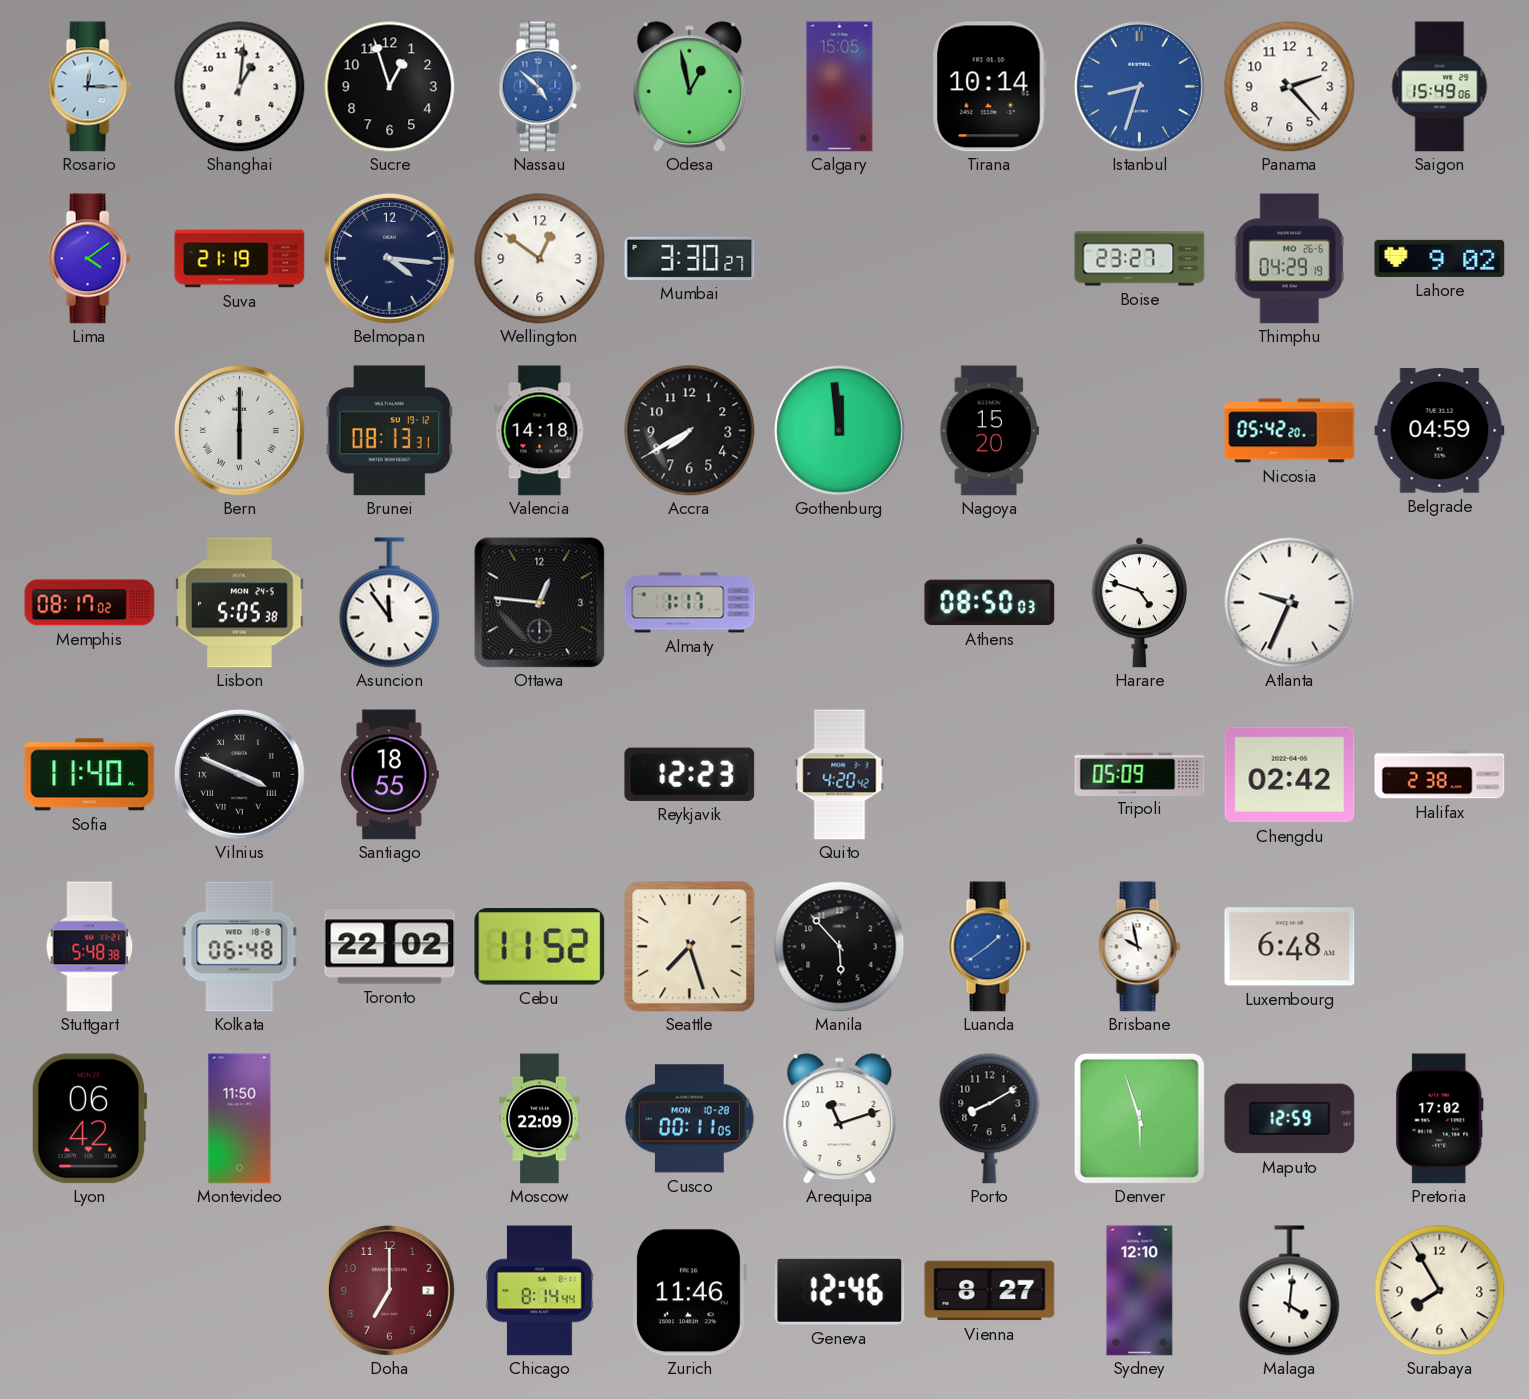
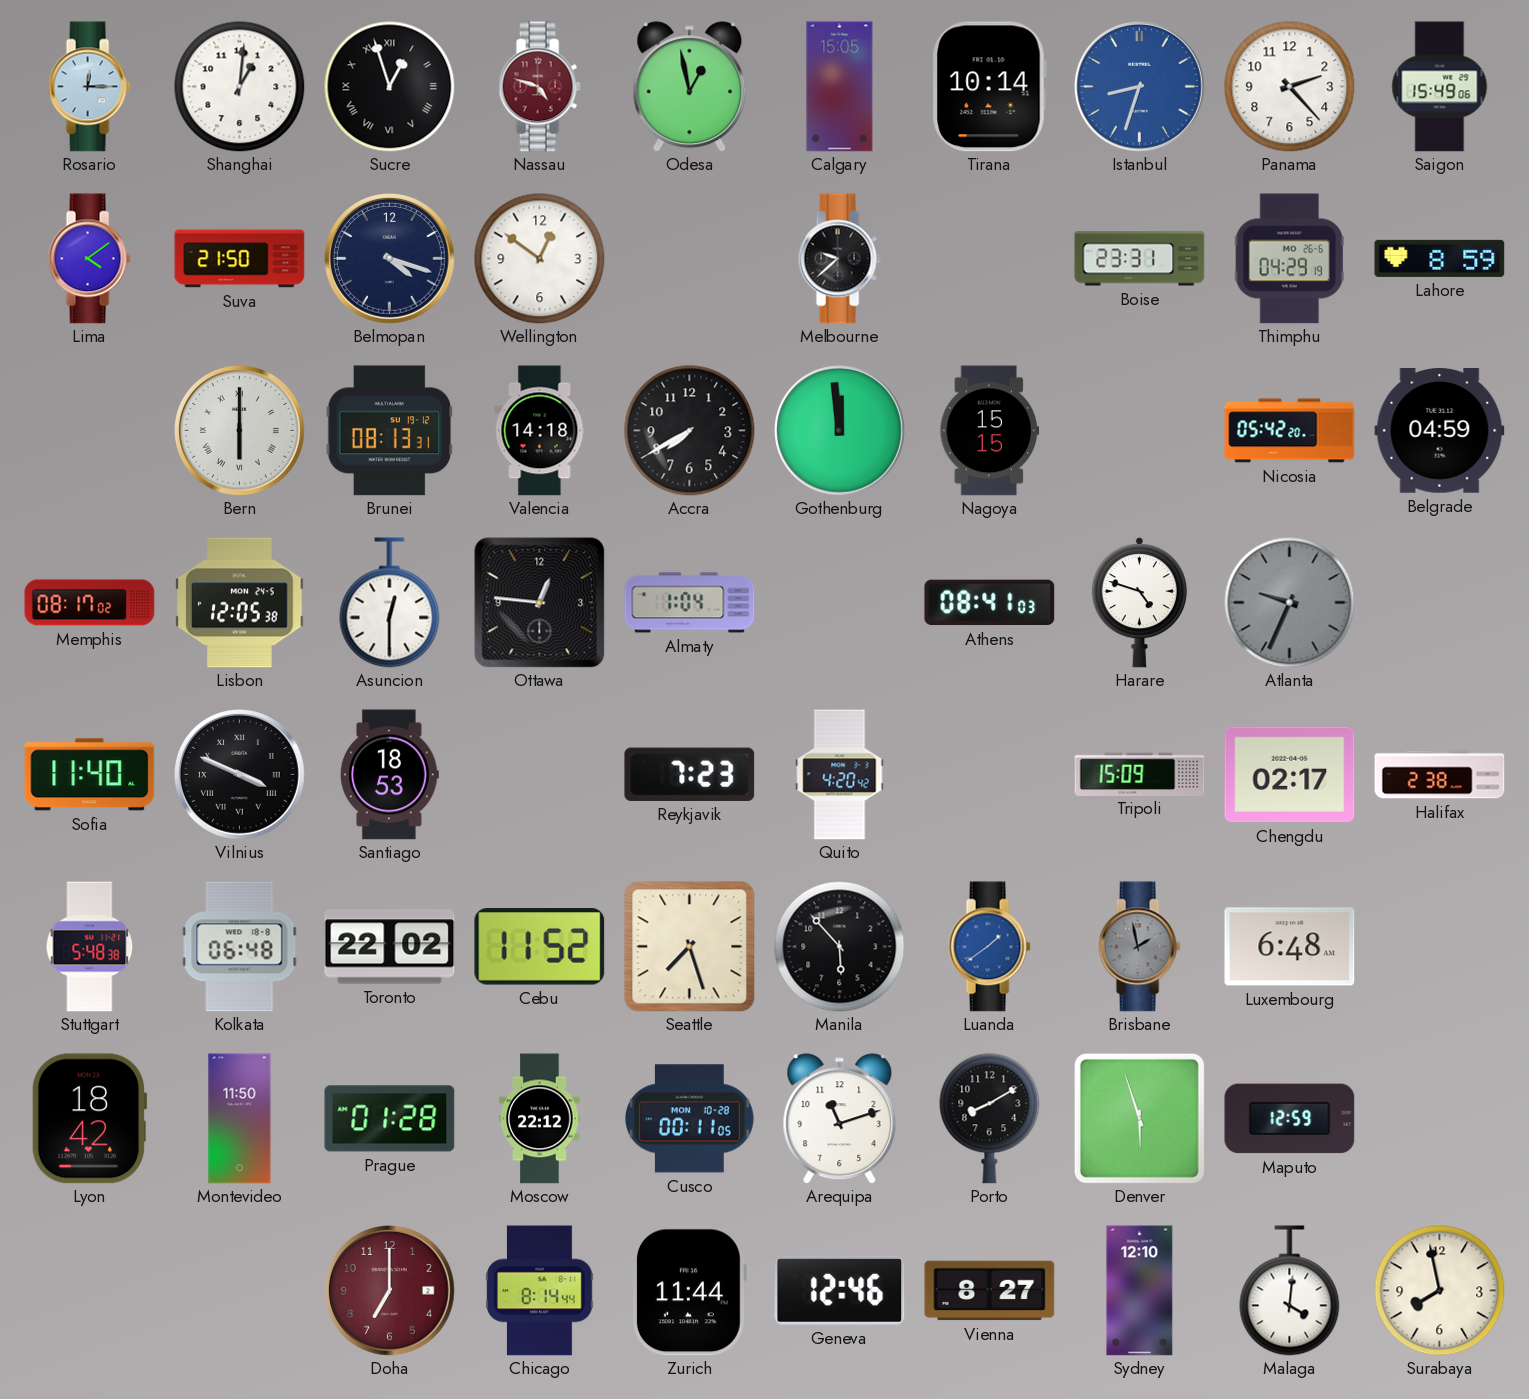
Sucre numerals: Arabic -> Roman (390, 87)
Nassau: 4:52 -> 4:48 (539, 87)
Nassau dial: blue -> burgundy (539, 87)
Suva: 21:19 -> 21:50 (240, 259)
Belmopan: 4:16 -> 4:18 (390, 259)
Mumbai: 3:30 -> none (690, 258)
Melbourne: none -> 9:38 (839, 259)
Boise: 23:27 -> 23:31 (1140, 259)
Lahore: 9:02 -> 8:59 (1440, 258)
Nagoya: 15:20 -> 15:15 (990, 431)
Lisbon: 5:05 -> 12:05 (240, 603)
Asuncion: 11:54 -> 12:30 (390, 603)
Almaty: 1:17 -> 1:04 (690, 603)
Athens: 08:50 -> 08:41 (990, 603)
Atlanta dial: white -> grey (1290, 603)
Santiago: 18:55 -> 18:53 (390, 775)
Reykjavik: 12:23 -> 7:23 (690, 774)
Tripoli: 05:09 -> 15:09 (1140, 774)
Chengdu: 02:42 -> 02:17 (1290, 775)
Brisbane: 9:58 -> 1:58 (1139, 947)
Brisbane dial: white -> grey (1139, 947)
Lyon: 06:42 -> 18:42 (89, 1119)
Prague: none -> 01:28 (390, 1119)
Moscow: 22:09 -> 22:12 (540, 1119)
Pretoria: 17:02 -> none (1440, 1119)
Zurich: 11:46 -> 11:44 (690, 1291)
Surabaya: 7:55 -> 7:58 (1440, 1291)
